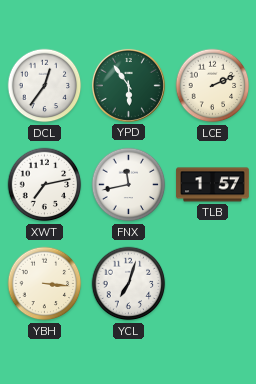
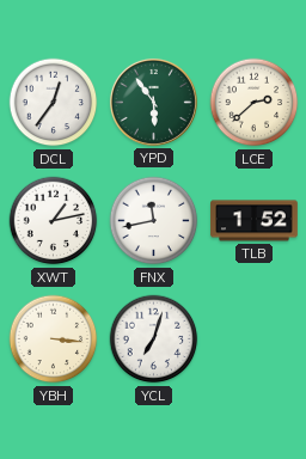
LCE: 2:11 -> 2:38 (255, 103)
XWT: 7:13 -> 1:13 (54, 221)
TLB: 1:57 -> 1:52 (255, 221)
